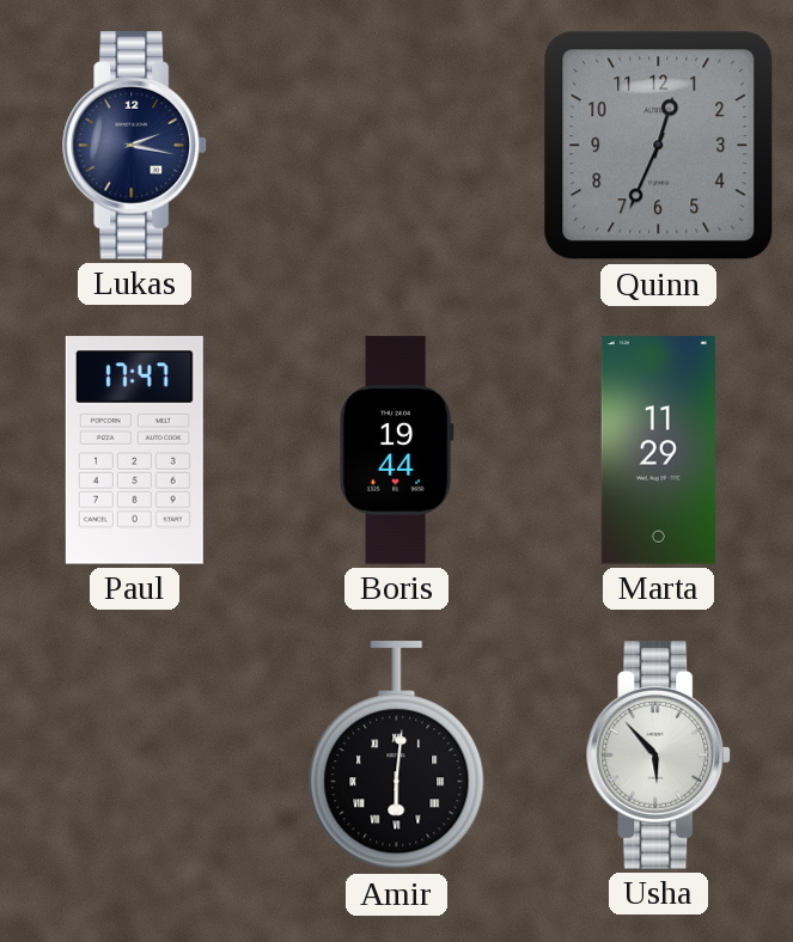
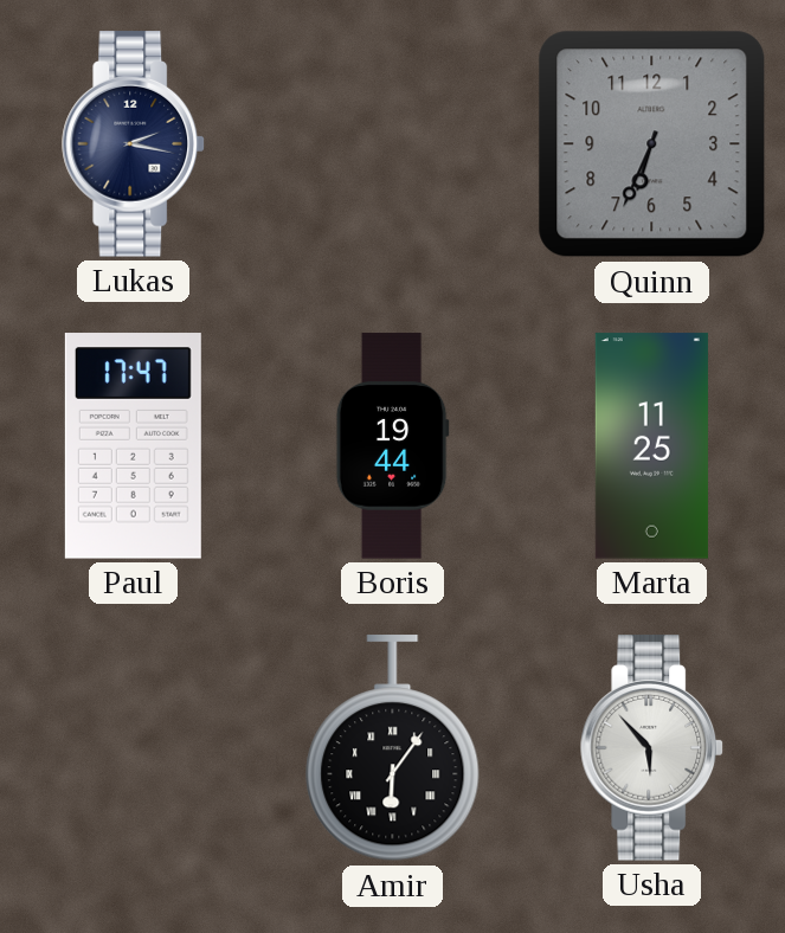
Quinn: 12:34 -> 6:34 (652, 144)
Marta: 11:29 -> 11:25 (651, 446)
Amir: 6:01 -> 6:06 (393, 748)
